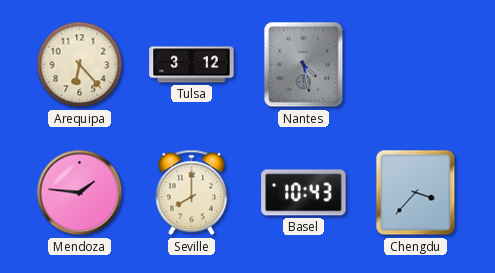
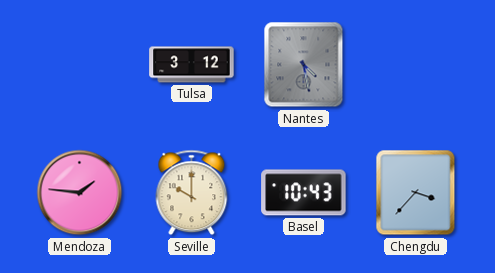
Arequipa: 6:23 -> none (80, 65)
Seville: 8:00 -> 10:00 (192, 193)
